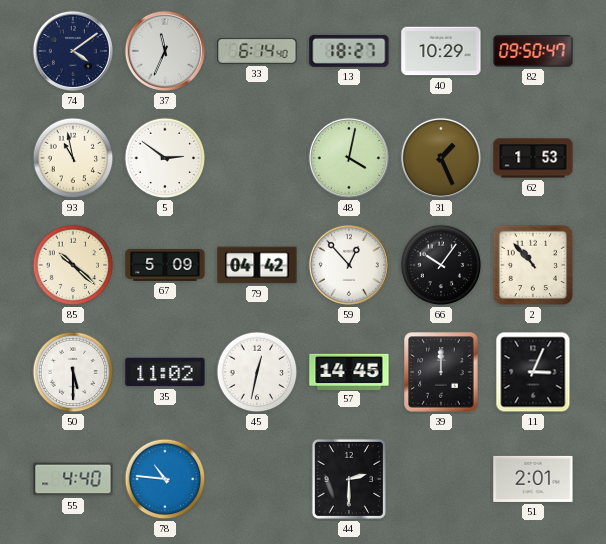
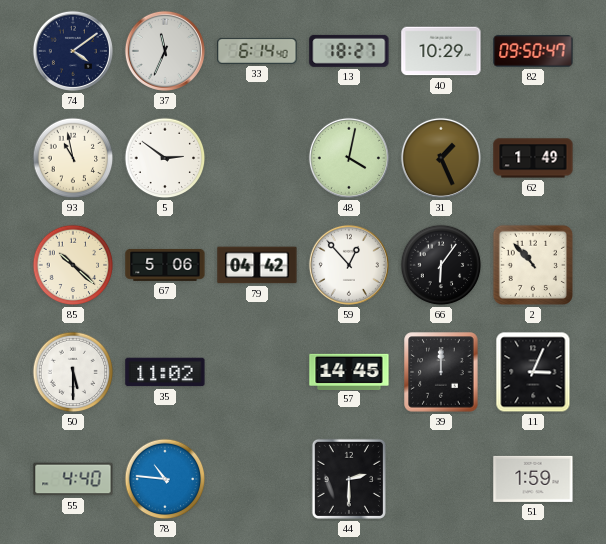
62: 1:53 -> 1:49 (533, 158)
67: 5:09 -> 5:06 (165, 265)
66: 10:06 -> 6:06 (441, 265)
45: 12:32 -> none (257, 372)
51: 2:01 -> 1:59 (533, 479)
